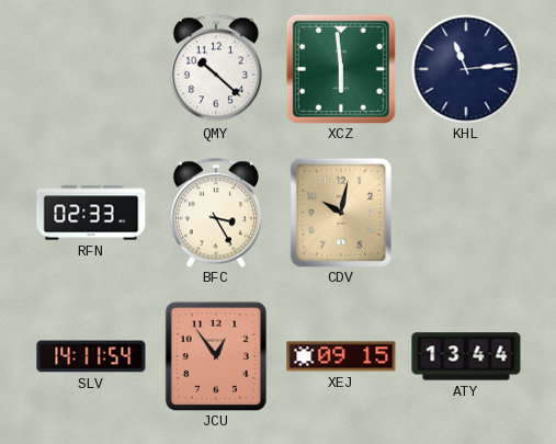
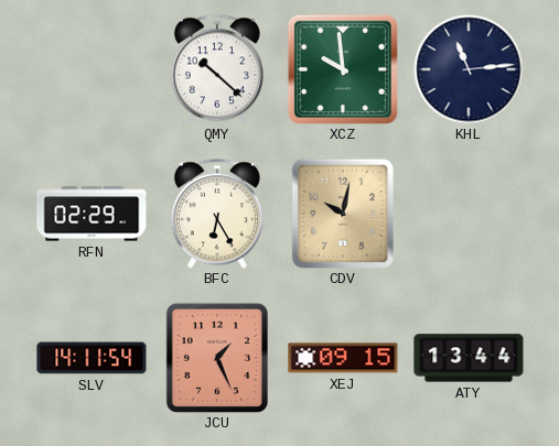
XCZ: 5:59 -> 9:59 (343, 69)
RFN: 02:33 -> 02:29 (92, 214)
BFC: 3:25 -> 6:25 (217, 214)
JCU: 12:54 -> 1:26 (216, 357)
